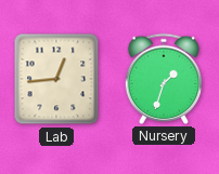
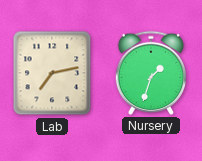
Lab: 12:44 -> 7:13 (52, 73)
